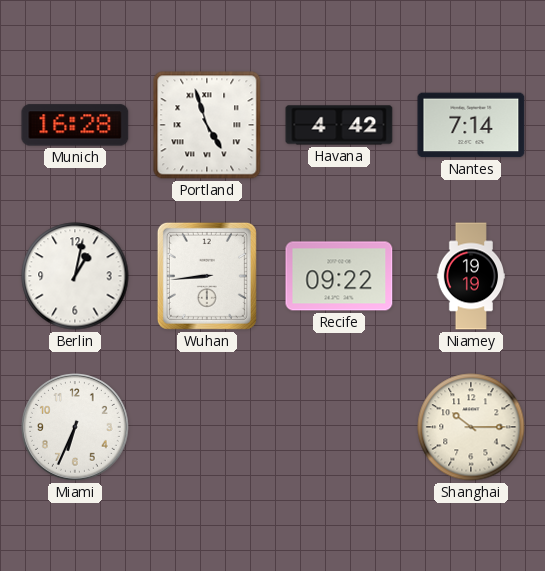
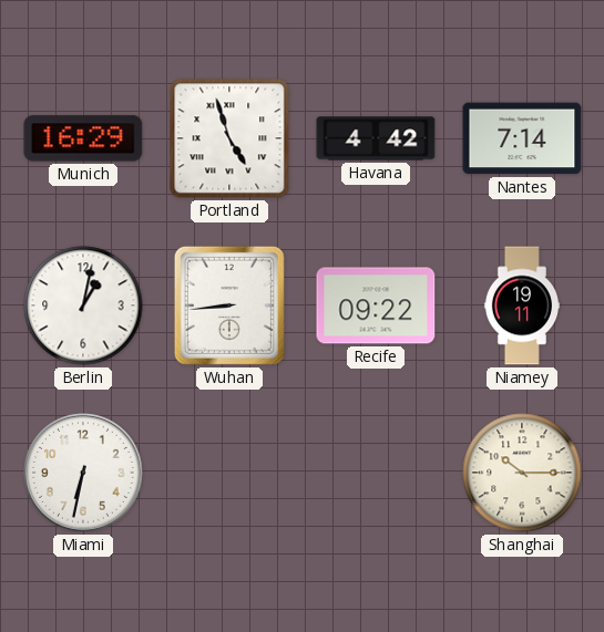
Munich: 16:28 -> 16:29 (83, 138)
Niamey: 19:19 -> 19:11 (521, 305)
Miami: 6:34 -> 6:32 (83, 473)
